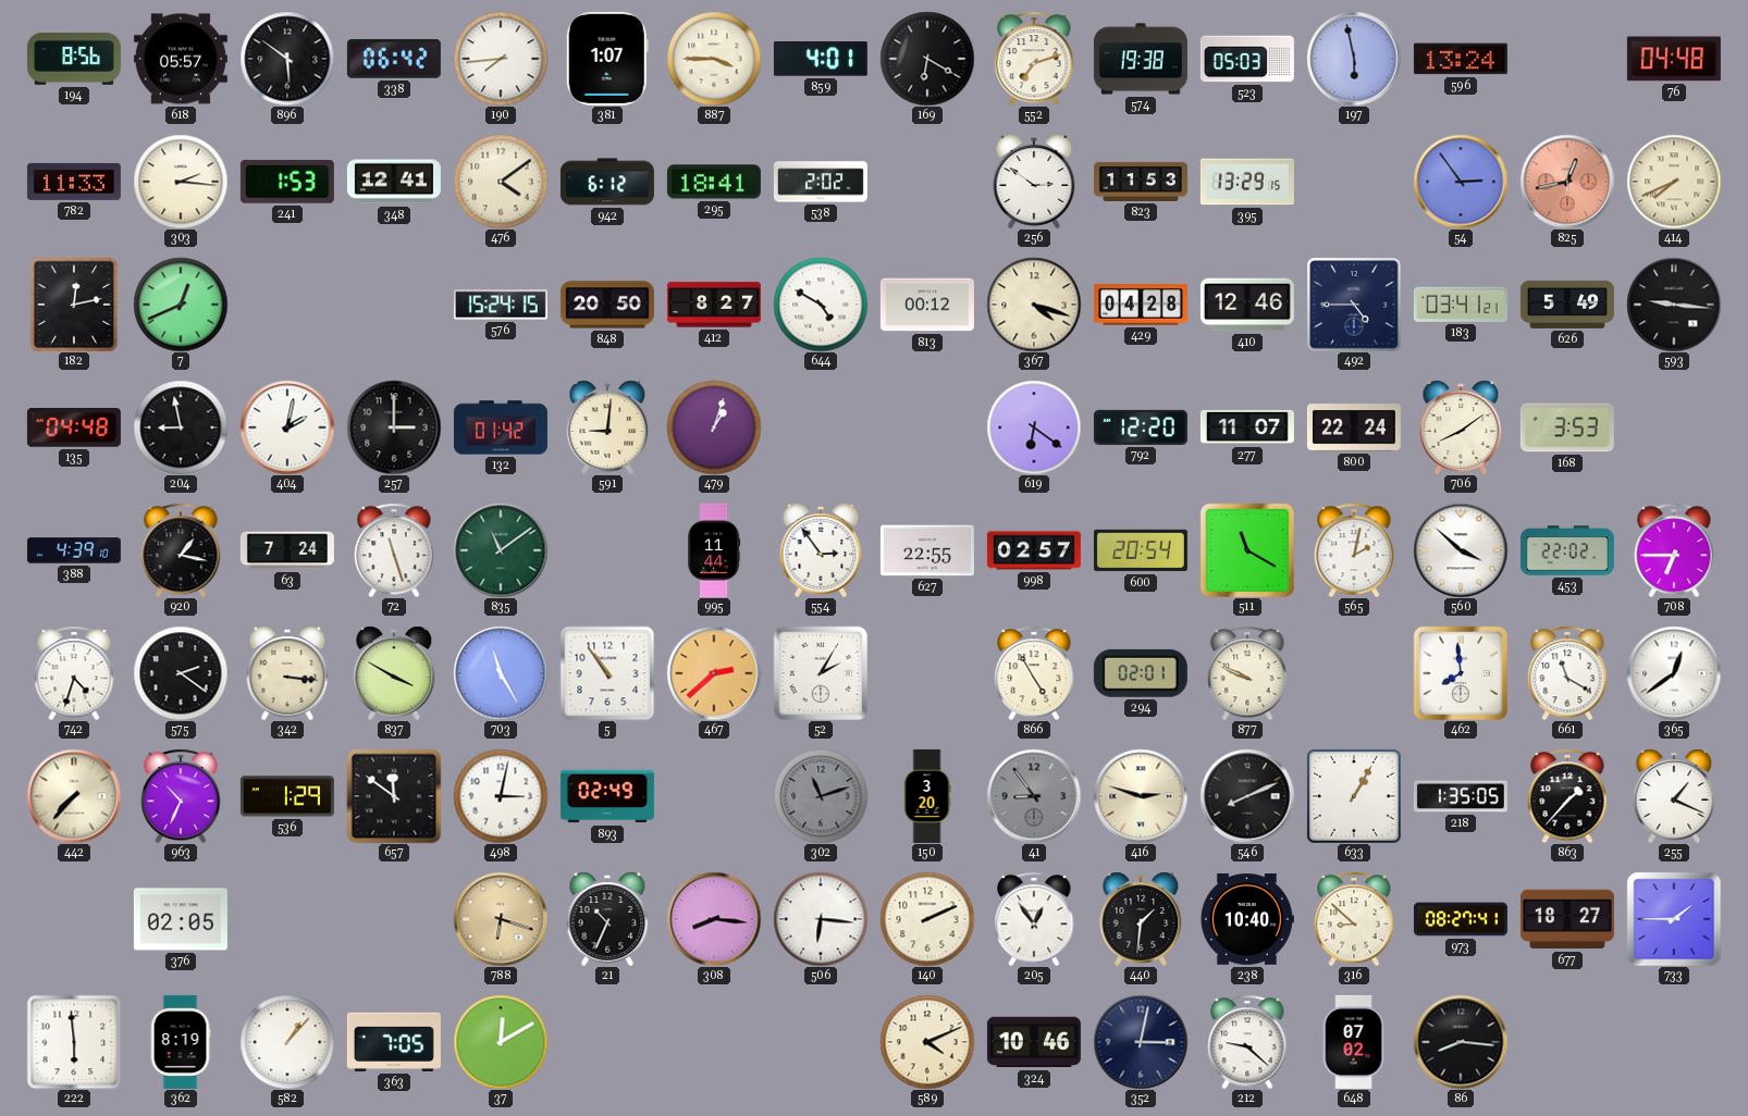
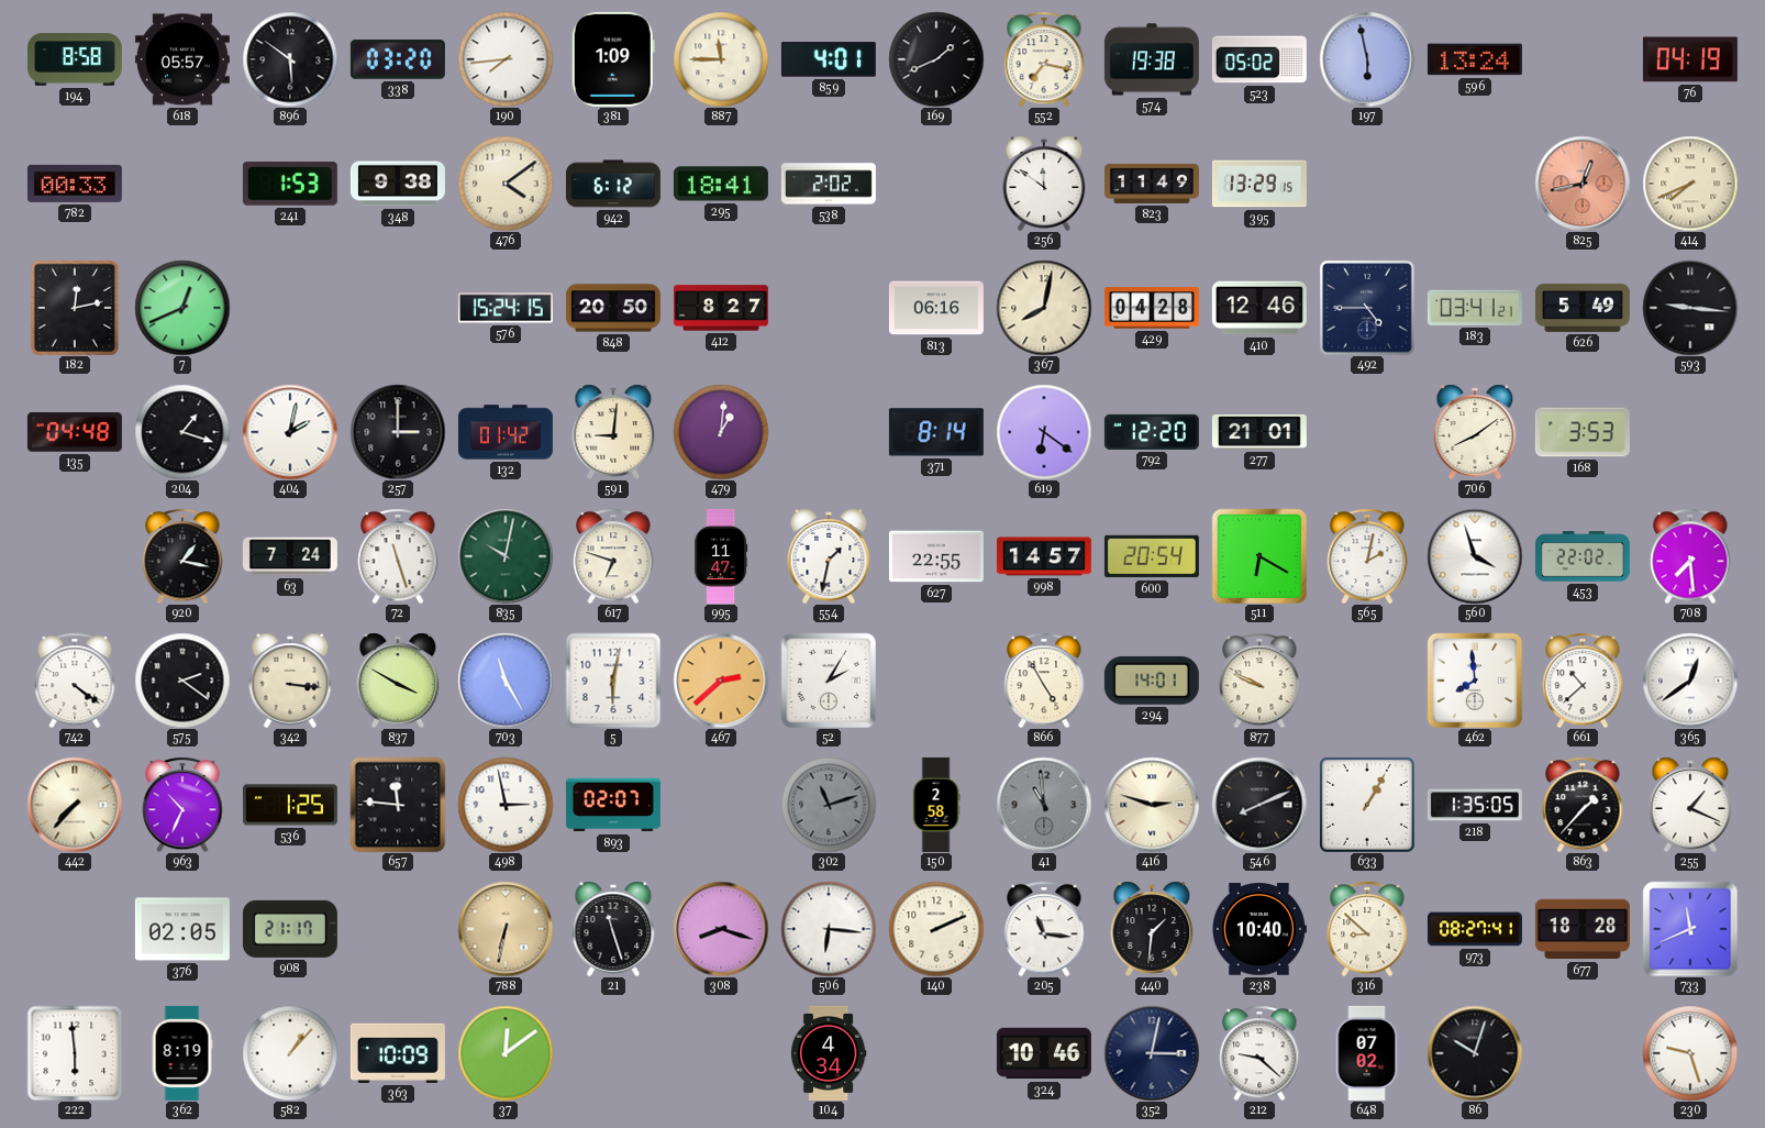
194: 8:56 -> 8:58 (75, 59)
338: 06:42 -> 03:20 (398, 59)
381: 1:07 -> 1:09 (613, 59)
887: 3:45 -> 11:45 (721, 59)
169: 6:20 -> 1:41 (936, 59)
552: 7:12 -> 7:17 (1044, 59)
523: 05:03 -> 05:02 (1259, 59)
76: 04:48 -> 04:19 (1690, 59)
782: 11:33 -> 00:33 (75, 184)
303: 2:16 -> none (181, 182)
348: 12:41 -> 9:38 (398, 184)
256: 2:51 -> 11:51 (1044, 184)
823: 11:53 -> 11:49 (1152, 184)
54: 2:54 -> none (1461, 182)
644: 4:50 -> none (821, 305)
813: 00:12 -> 06:16 (936, 308)
367: 4:18 -> 8:02 (1044, 308)
204: 8:58 -> 1:18 (182, 432)
479: 1:03 -> 1:01 (721, 432)
371: none -> 8:14 (936, 432)
277: 11:07 -> 21:01 (1259, 432)
800: 22:24 -> none (1354, 427)
388: 4:39 -> none (74, 550)
835: 11:09 -> 10:02 (506, 556)
617: none -> 6:48 (613, 556)
995: 11:44 -> 11:47 (721, 556)
554: 2:54 -> 1:32 (829, 556)
998: 02:57 -> 14:57 (1044, 556)
511: 11:20 -> 6:20 (1259, 556)
560: 3:52 -> 3:57 (1475, 556)
708: 6:45 -> 7:29 (1690, 556)
742: 4:33 -> 4:21 (75, 681)
5: 10:54 -> 6:02 (613, 681)
294: 02:01 -> 14:01 (1152, 681)
661: 11:20 -> 10:38 (1583, 681)
536: 1:29 -> 1:25 (290, 805)
657: 11:51 -> 11:46 (398, 805)
498: 3:02 -> 2:58 (506, 805)
893: 02:49 -> 02:07 (613, 805)
150: 3:20 -> 2:58 (936, 805)
41: 8:54 -> 10:59 (1044, 805)
908: none -> 21:17 (290, 929)
788: 6:18 -> 6:32 (506, 929)
21: 10:34 -> 11:27 (613, 929)
308: 8:16 -> 8:18 (721, 929)
205: 12:54 -> 11:16 (1044, 929)
677: 18:27 -> 18:28 (1583, 929)
733: 1:45 -> 11:41 (1690, 929)
363: 7:05 -> 10:09 (398, 1053)
37: 12:10 -> 12:09 (506, 1053)
104: none -> 4:34 (829, 1053)
589: 4:11 -> none (927, 1042)
86: 8:16 -> 10:03 (1475, 1053)
230: none -> 9:27 (1690, 1053)
